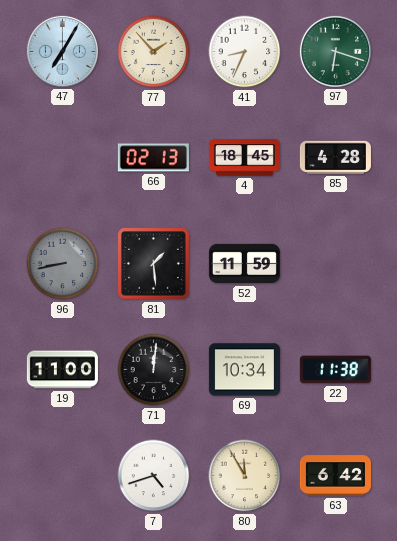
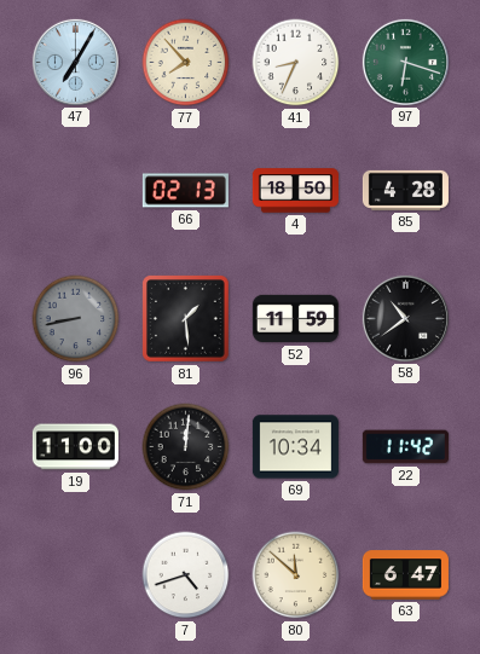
77: 1:53 -> 7:53 (186, 63)
4: 18:45 -> 18:50 (295, 191)
58: none -> 10:39 (405, 318)
22: 11:38 -> 11:42 (405, 447)
80: 11:55 -> 11:52 (296, 575)
63: 6:42 -> 6:47 (405, 575)
